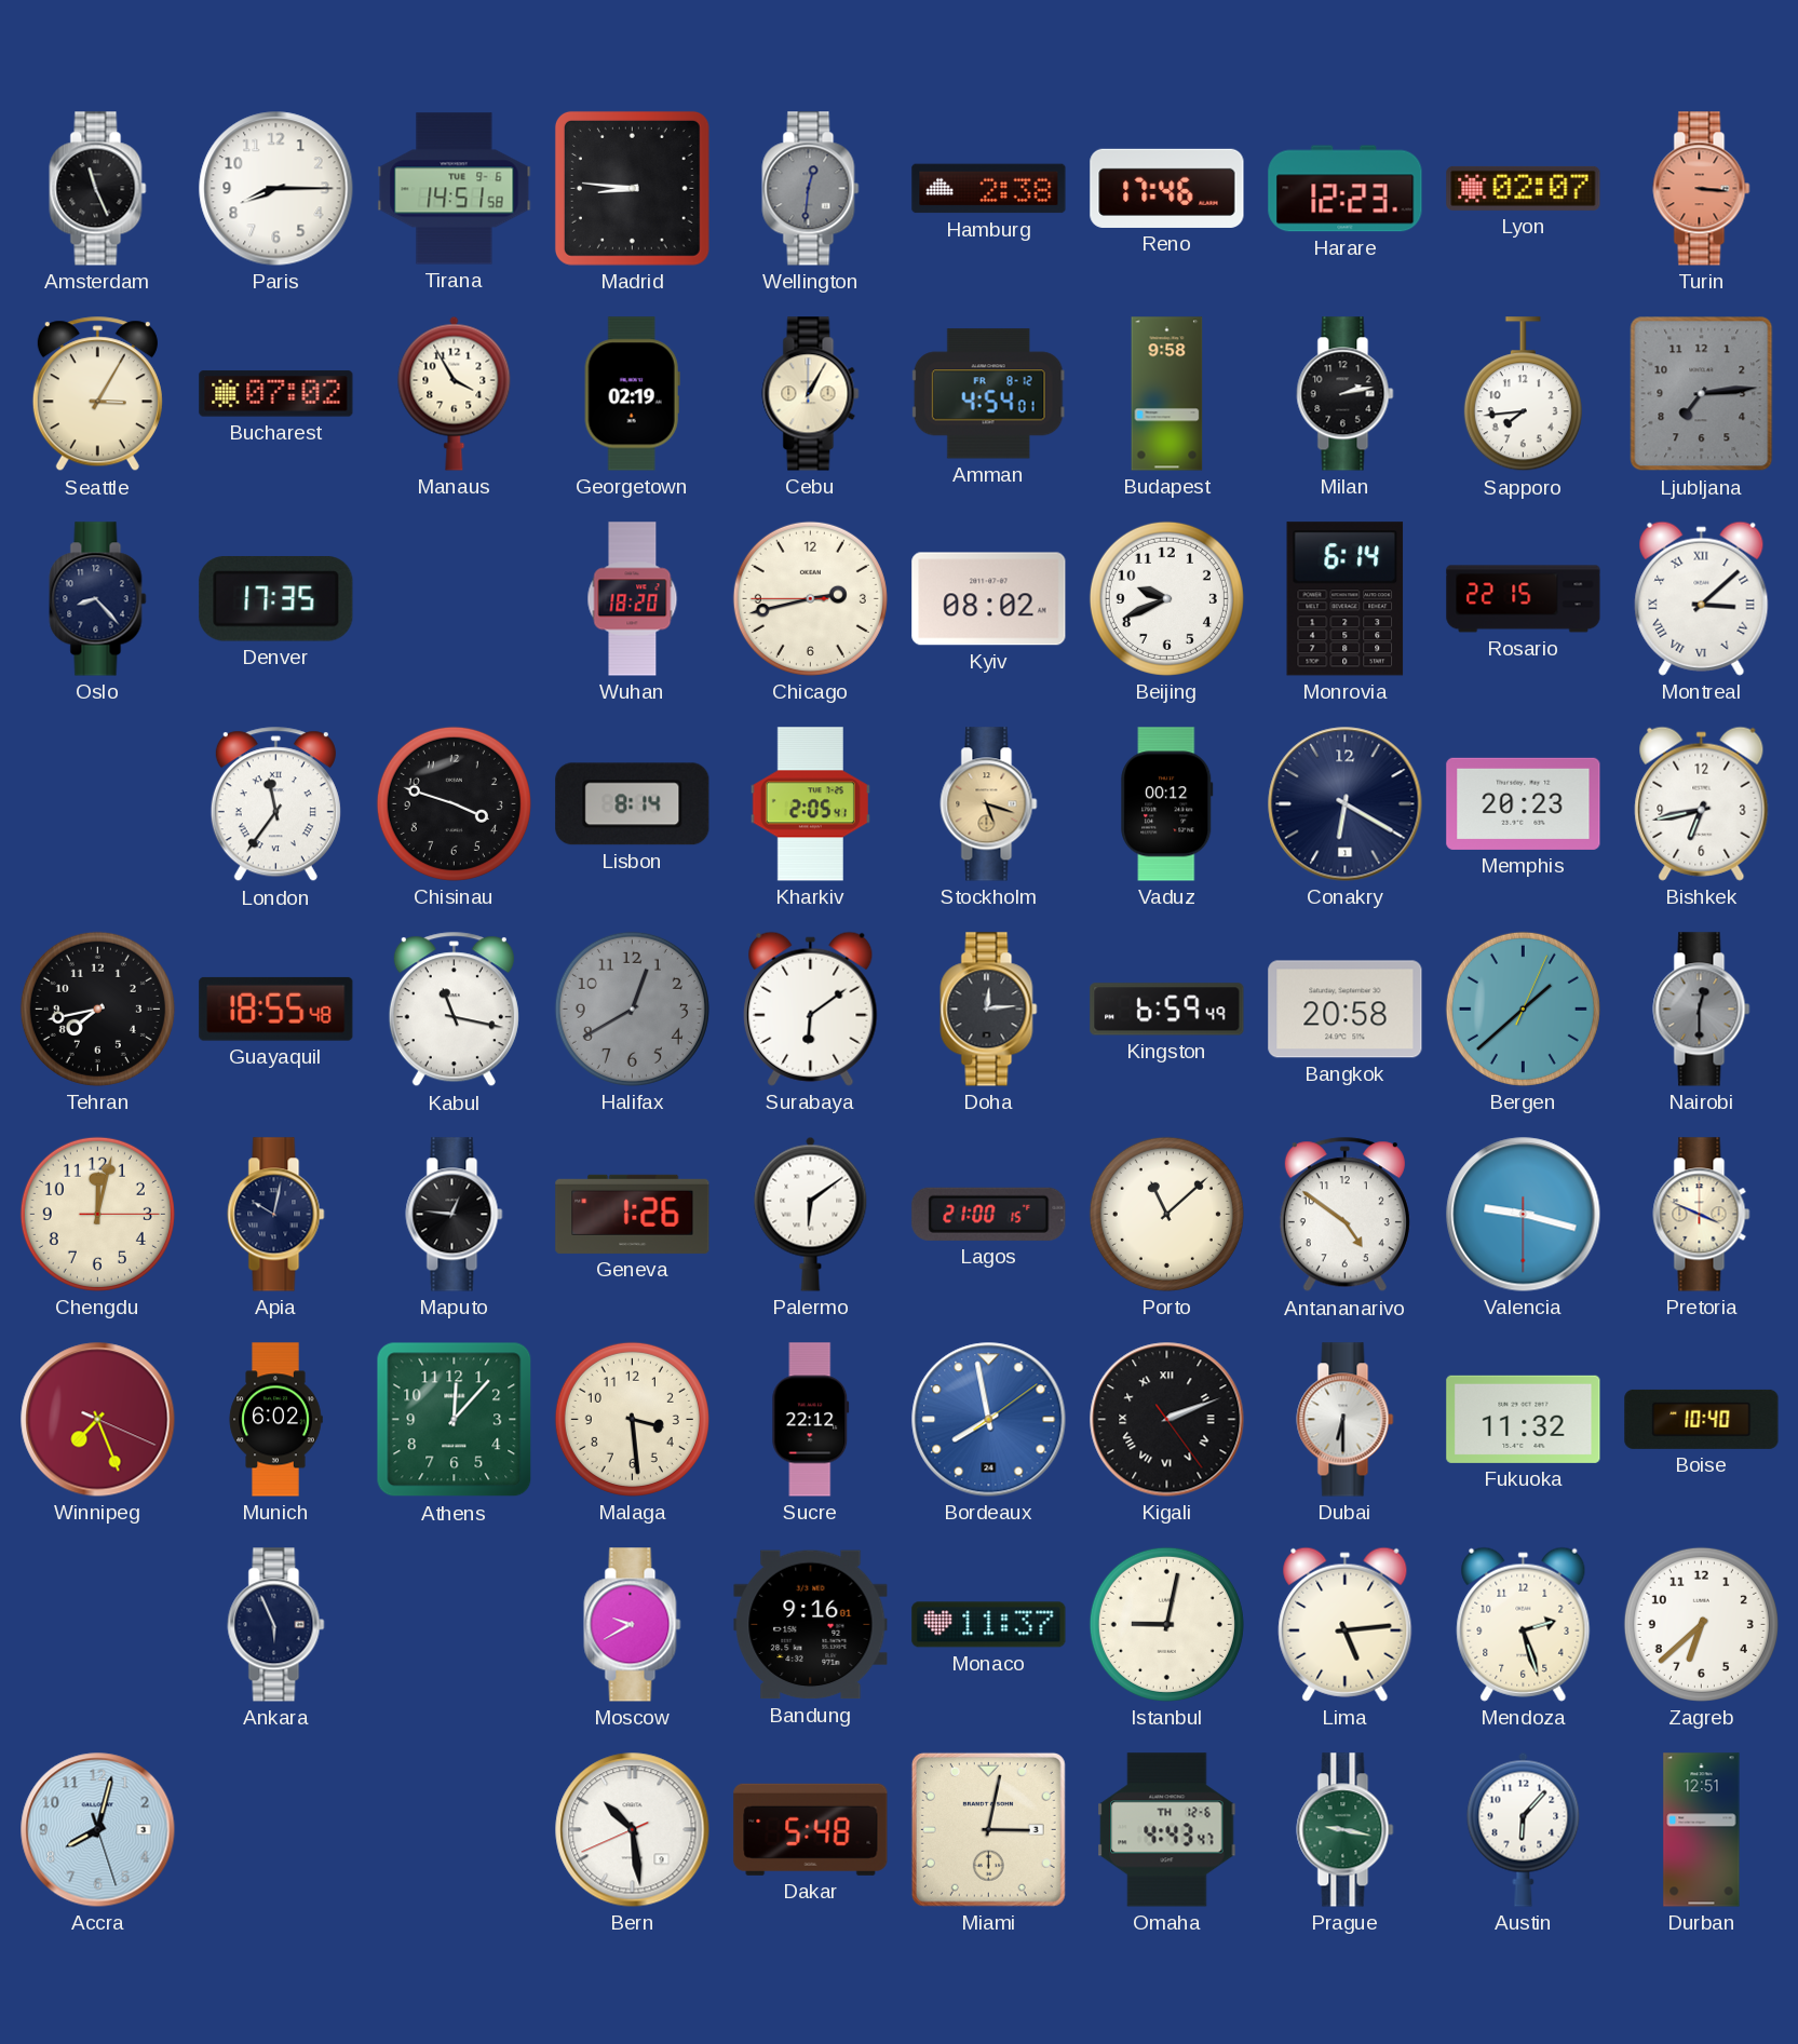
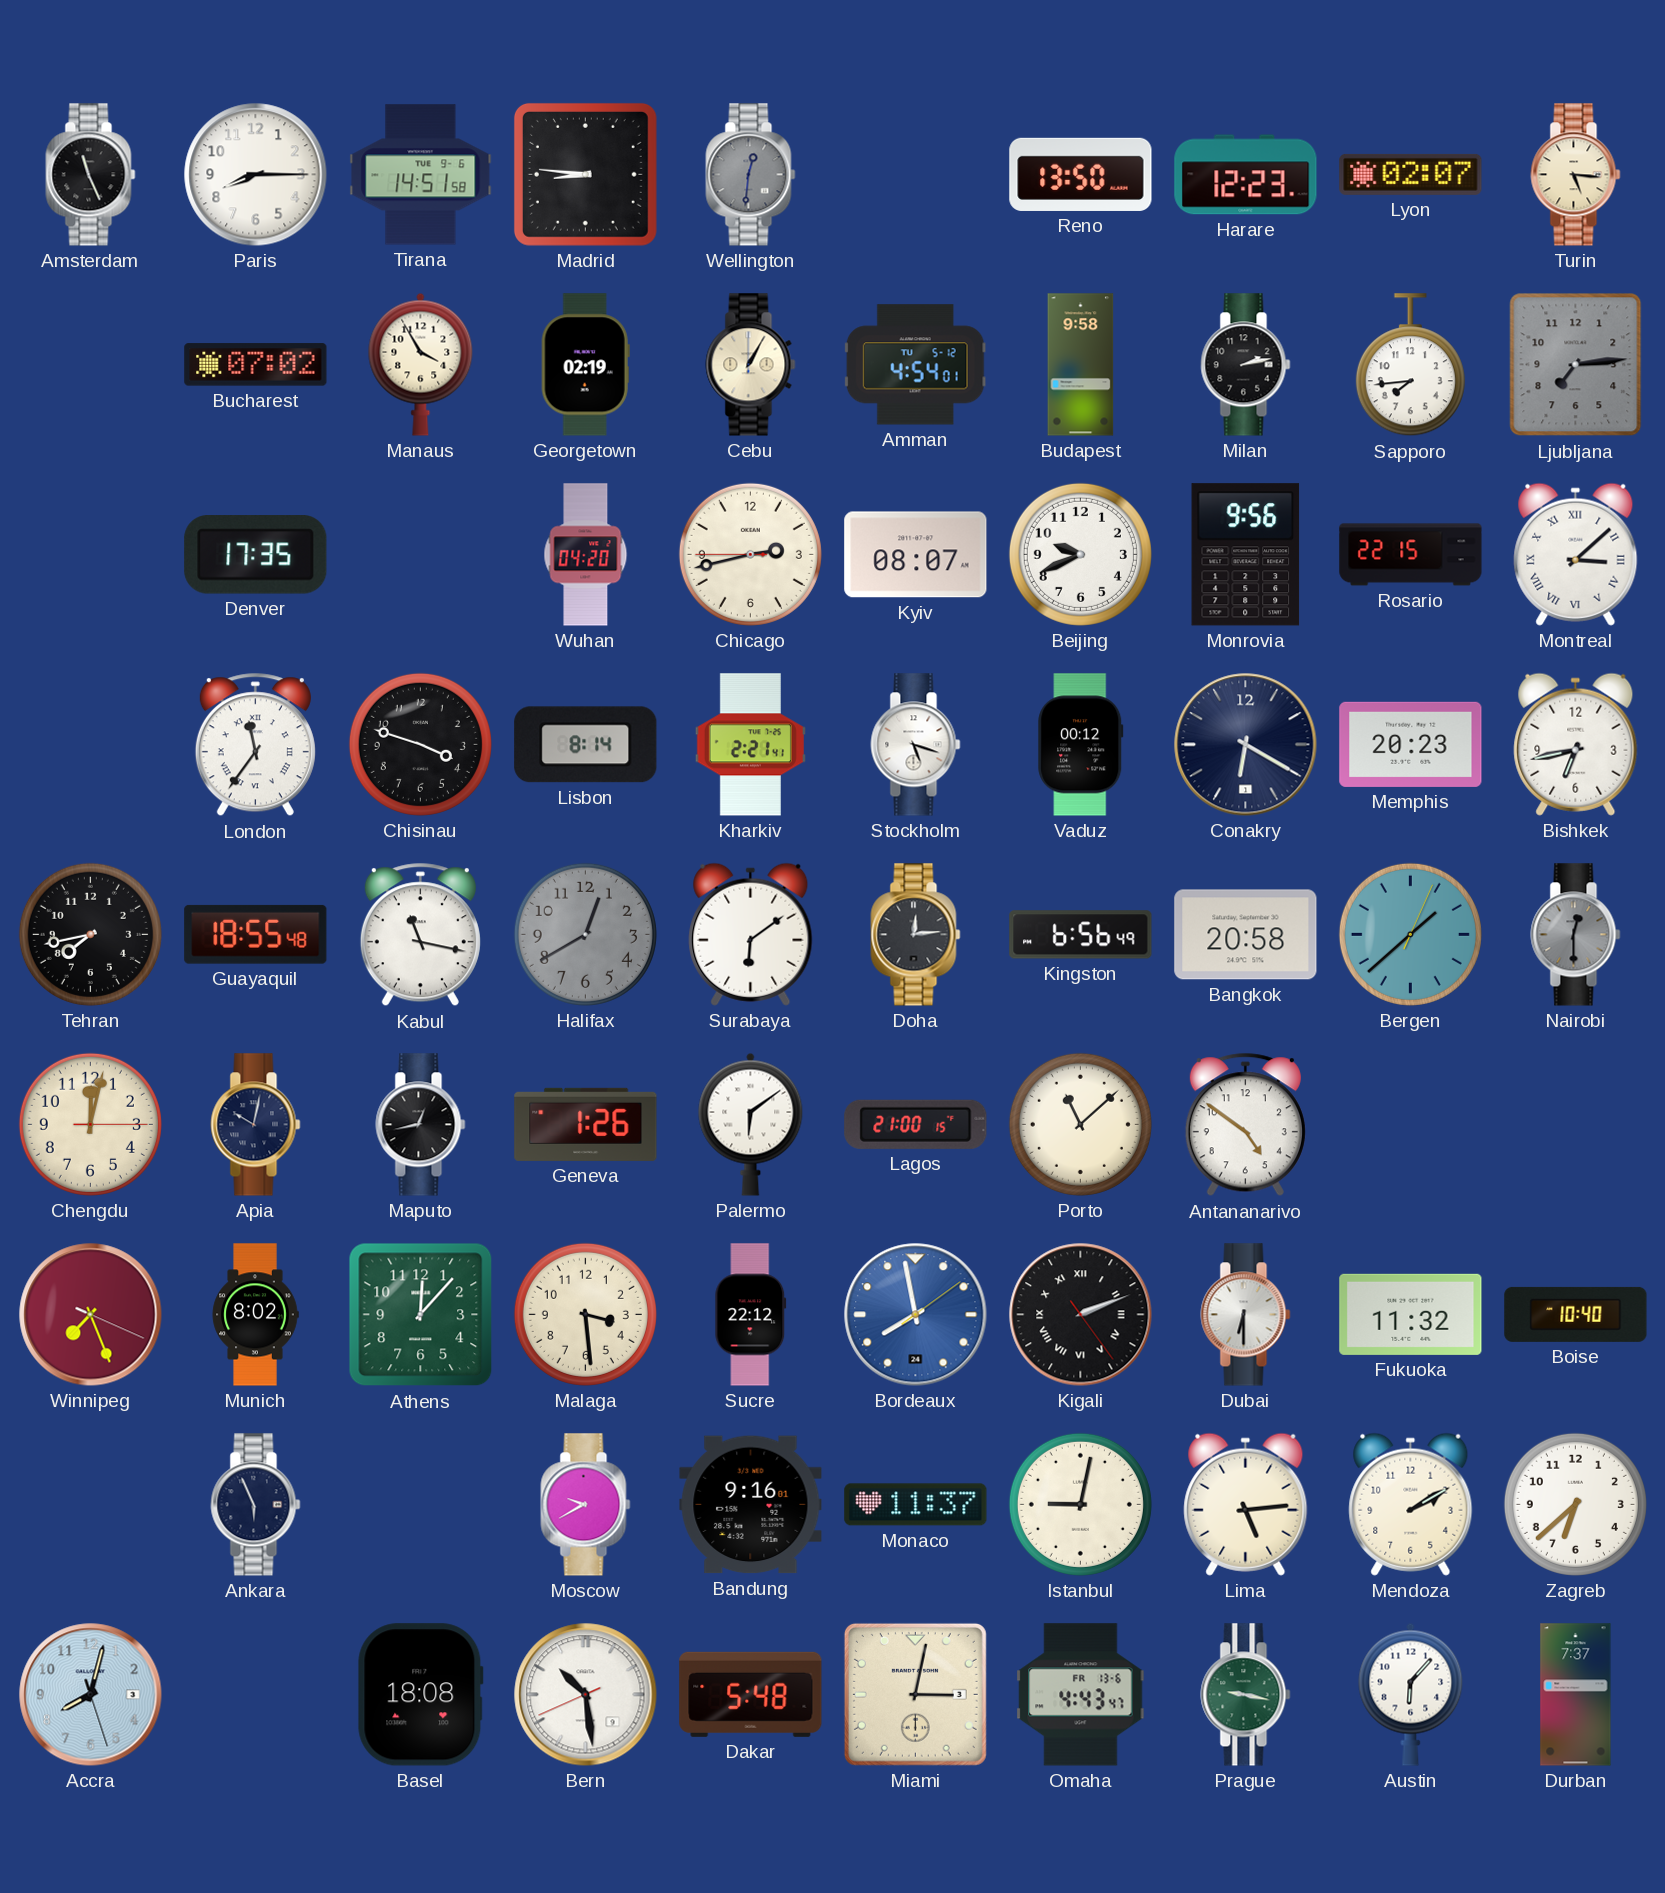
Hamburg: 2:38 -> none (989, 189)
Reno: 17:46 -> 13:50 (1081, 174)
Turin: 3:16 -> 5:16 (1576, 175)
Turin dial: salmon -> cream (1576, 175)
Seattle: 3:05 -> none (97, 394)
Amman date: FR 8-12 -> TU 5-12 (915, 365)
Oslo: 8:23 -> none (98, 599)
Wuhan: 18:20 -> 04:20 (586, 555)
Kyiv: 08:02 -> 08:07 (916, 555)
Monrovia: 6:14 -> 9:56 (1246, 555)
Kharkiv: 2:05 -> 2:21 (750, 745)
Stockholm dial: champagne -> white (916, 745)
Kingston: 6:59 -> 6:56 (1081, 935)
Maputo: 12:46 -> 12:43 (421, 1125)
Valencia: 9:17 -> none (1524, 1215)
Pretoria: 3:49 -> none (1702, 1215)
Munich: 6:02 -> 8:02 (255, 1315)
Mendoza: 2:27 -> 2:10 (1411, 1504)
Basel: none -> 18:08 (420, 1695)
Omaha date: TH 12-6 -> FR 13-6 (1081, 1695)
Durban: 12:51 -> 7:37 (1576, 1695)
